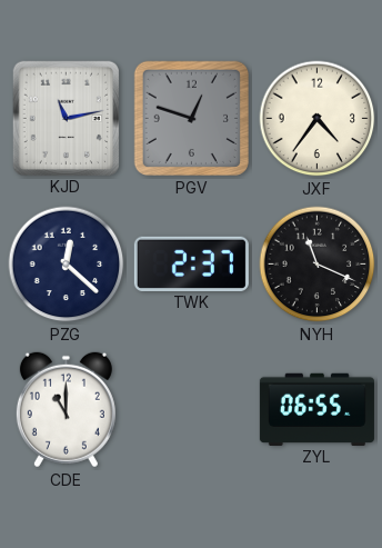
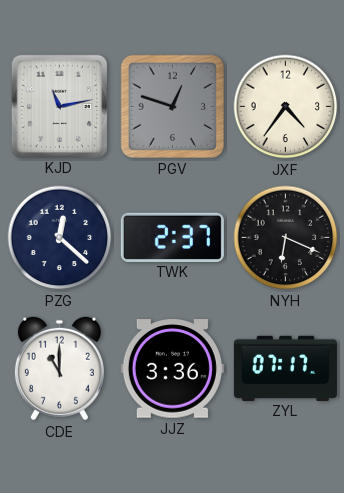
NYH: 11:19 -> 6:19 (286, 238)
JJZ: none -> 3:36 (172, 369)
ZYL: 06:55 -> 07:17 (285, 368)
